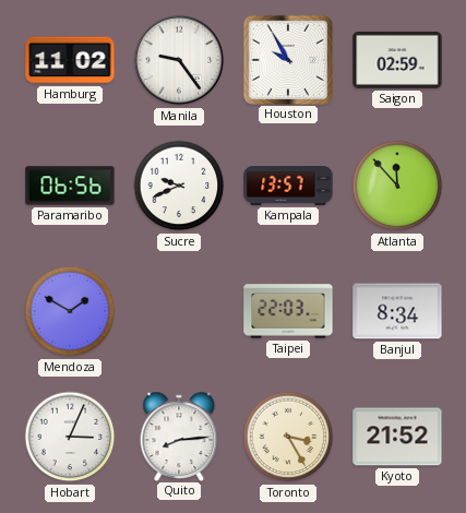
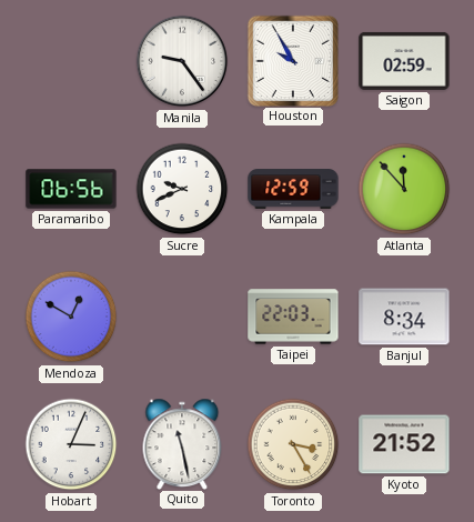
Hamburg: 11:02 -> none (70, 60)
Kampala: 13:57 -> 12:59 (293, 189)
Mendoza: 1:50 -> 12:50 (71, 317)
Quito: 8:14 -> 11:28 (182, 443)
